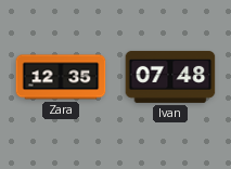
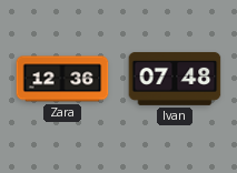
Zara: 12:35 -> 12:36 (62, 79)
